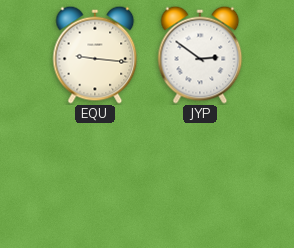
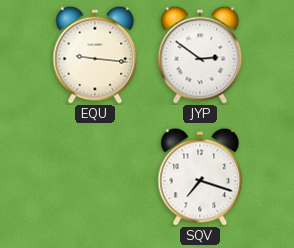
SQV: none -> 7:18 (200, 177)
